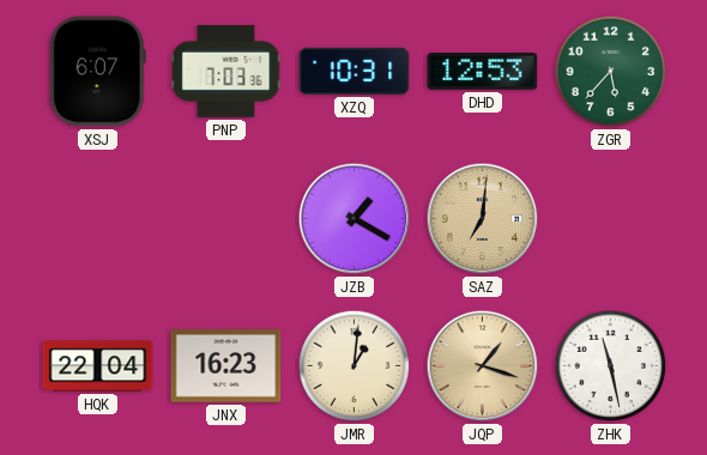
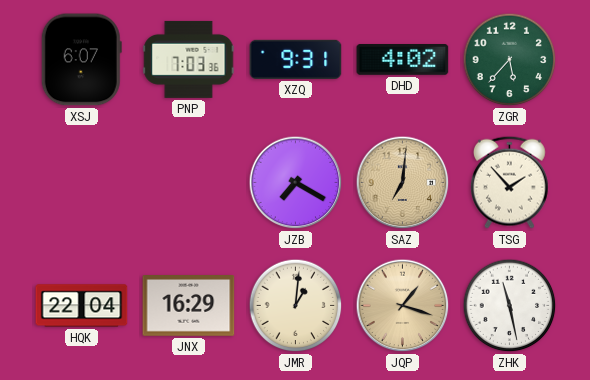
XZQ: 10:31 -> 9:31 (296, 59)
DHD: 12:53 -> 4:02 (403, 60)
JZB: 1:20 -> 7:20 (296, 183)
TSG: none -> 1:53 (510, 182)
JNX: 16:23 -> 16:29 (189, 306)
